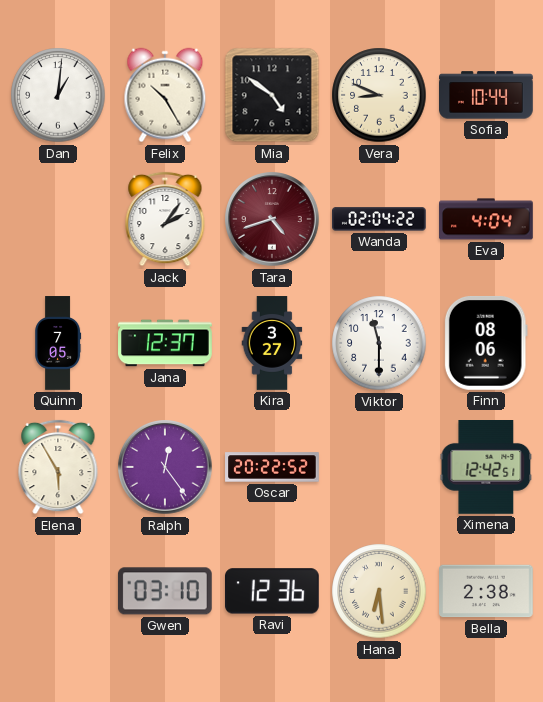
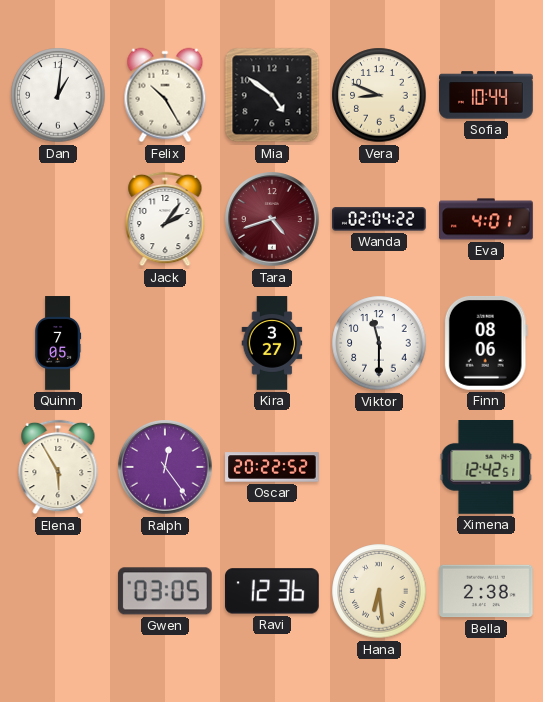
Eva: 4:04 -> 4:01 (487, 219)
Jana: 12:37 -> none (165, 343)
Gwen: 03:10 -> 03:05 (165, 591)
